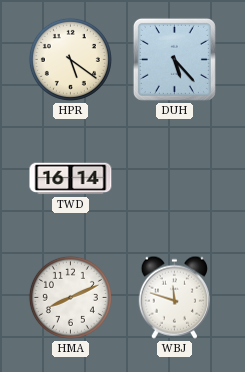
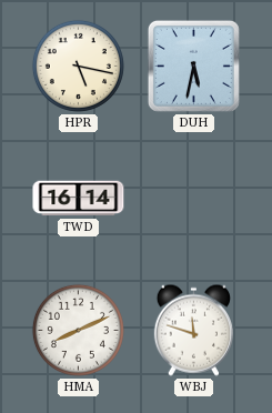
HPR: 5:21 -> 5:17 (78, 66)
DUH: 5:23 -> 5:32 (193, 66)
